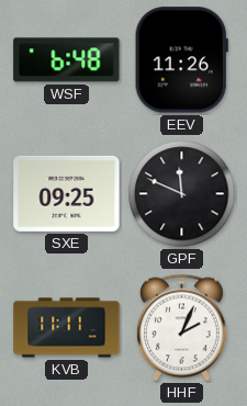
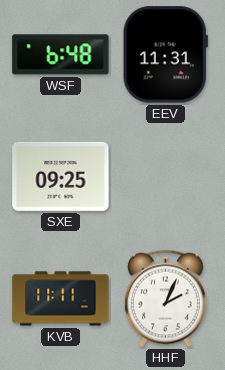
EEV: 11:26 -> 11:31 (165, 55)
GPF: 11:49 -> none (182, 194)
